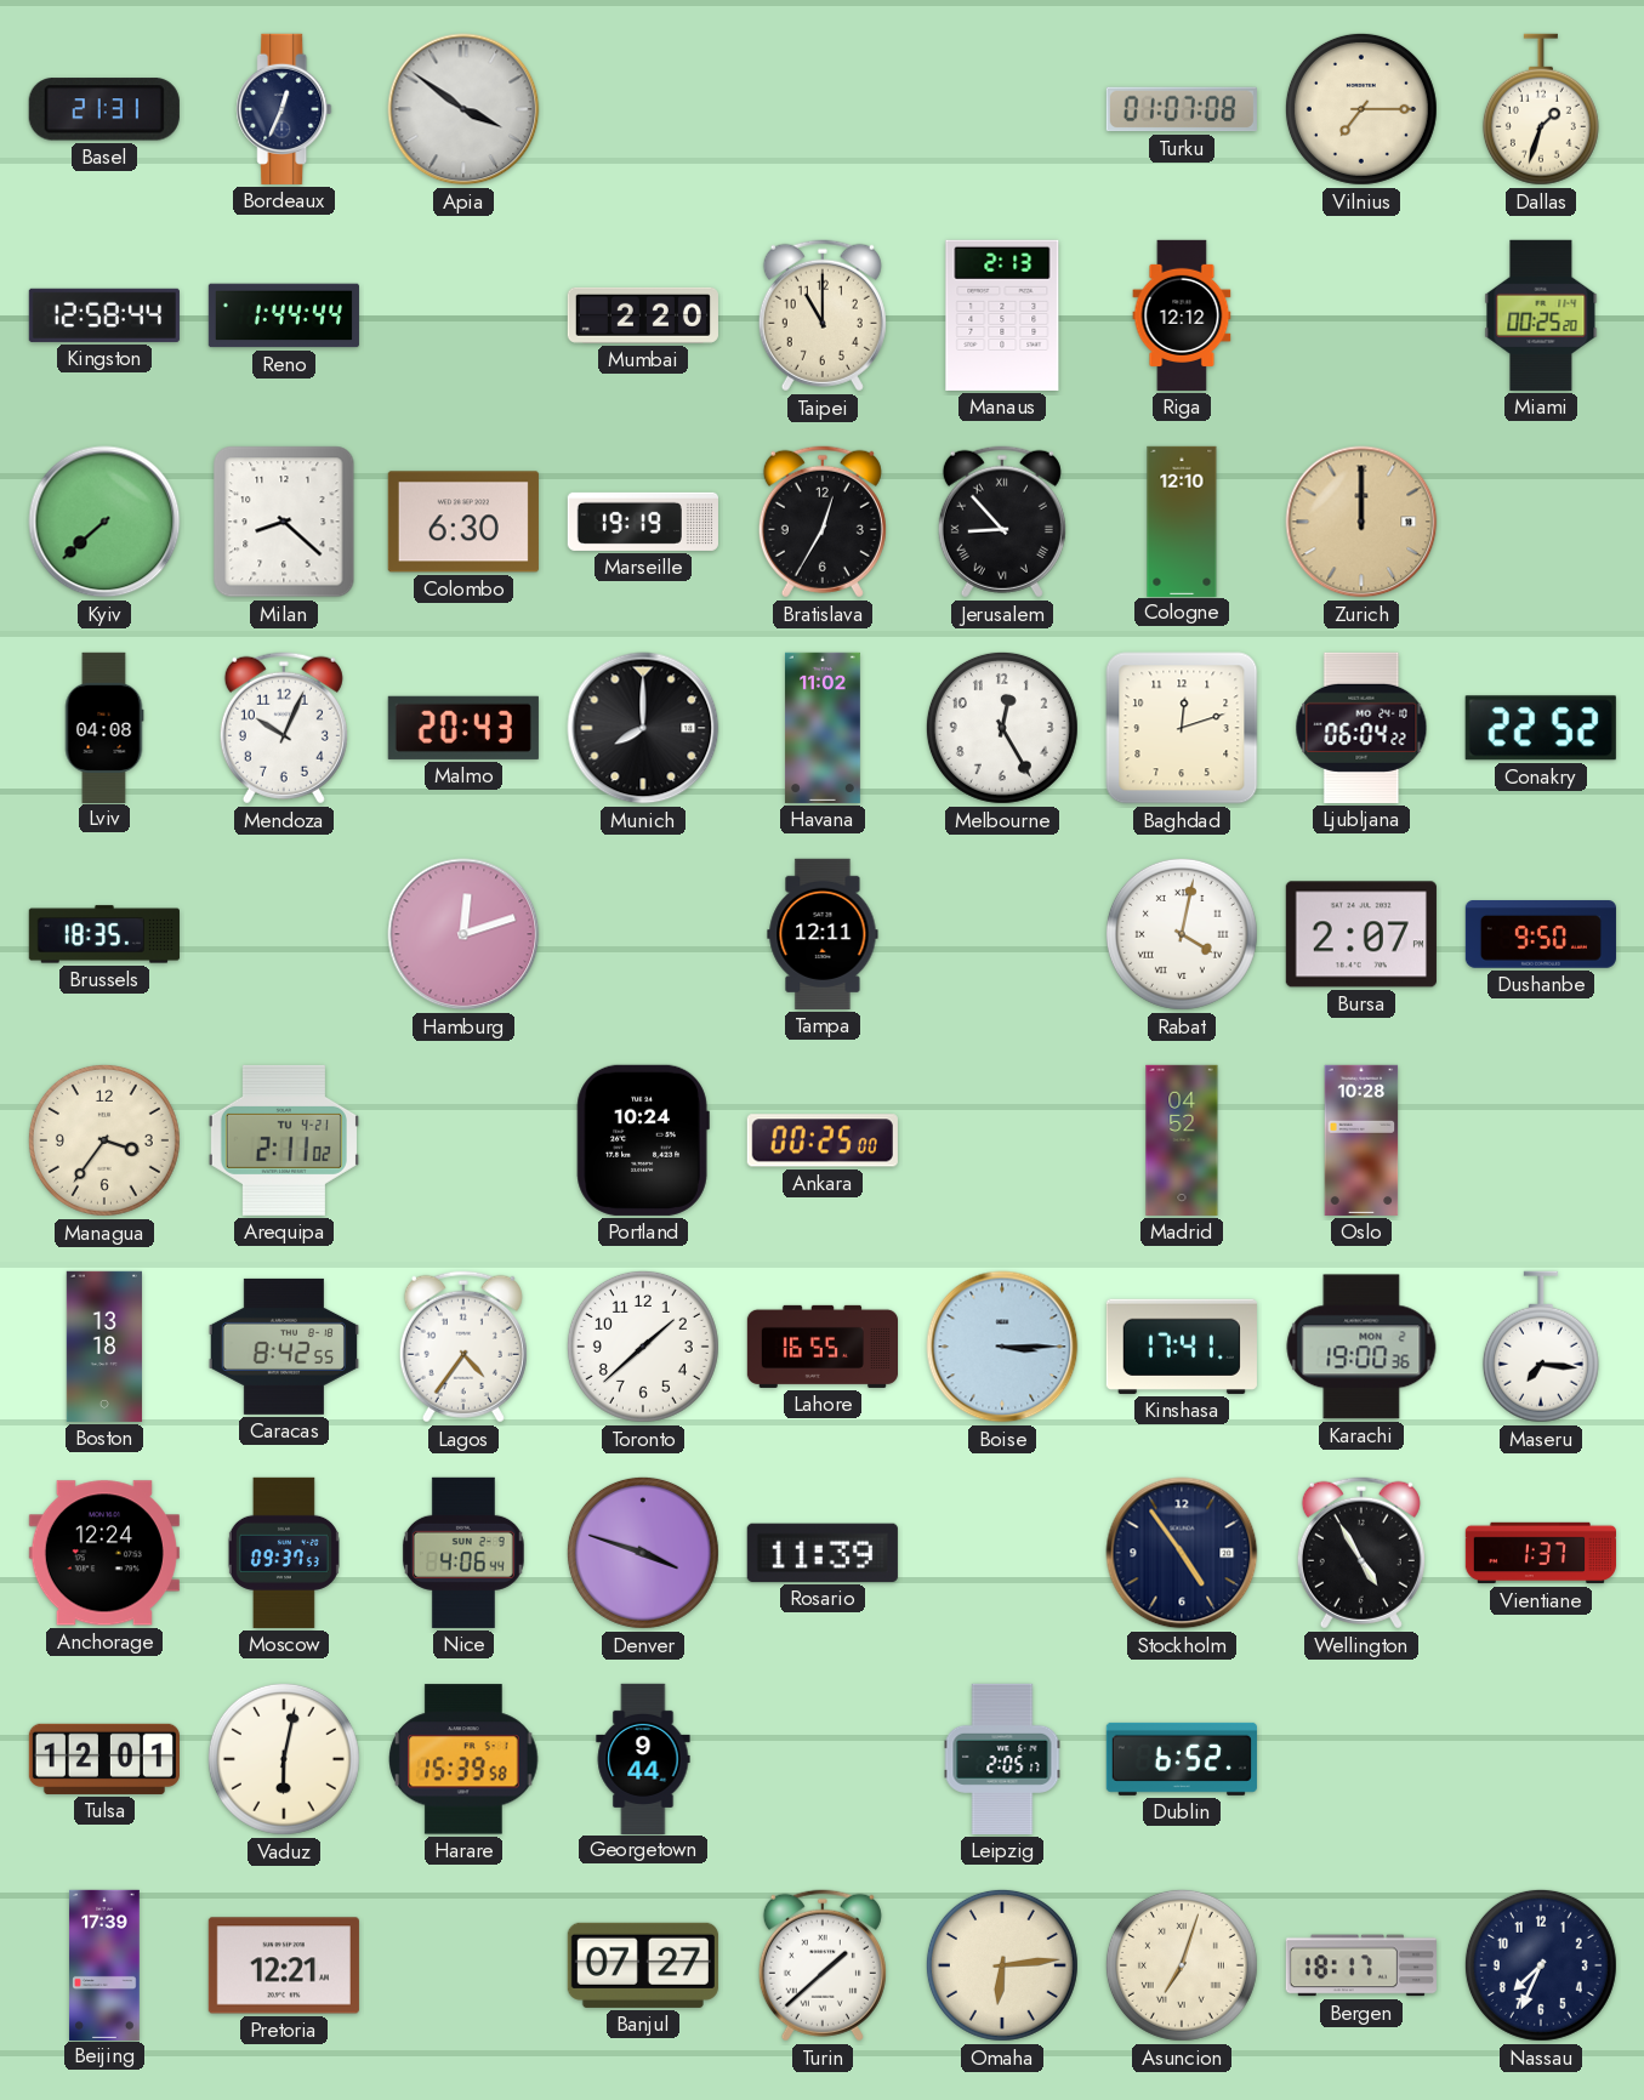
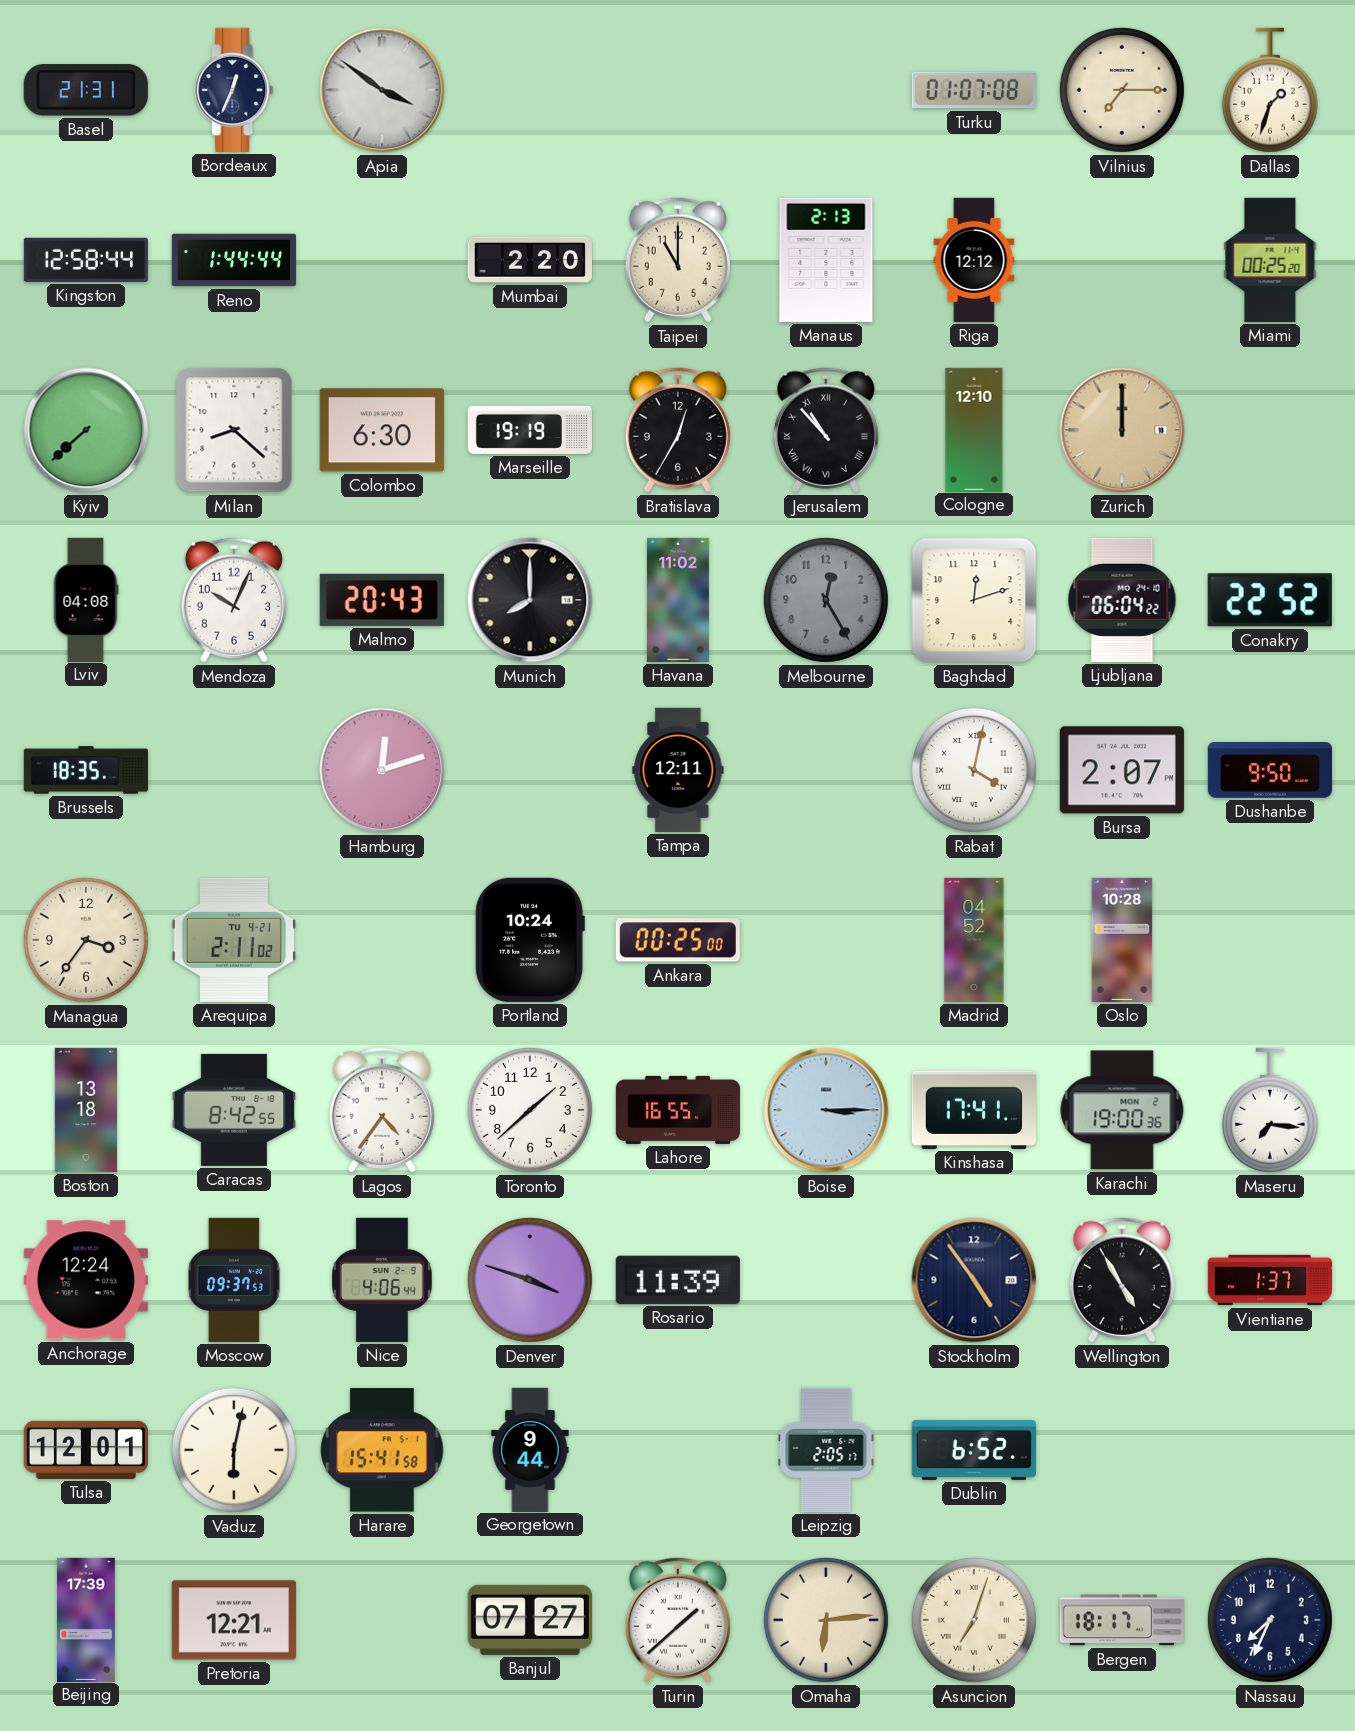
Jerusalem: 8:53 -> 10:53 (826, 430)
Melbourne dial: white -> grey (826, 600)
Harare: 15:39 -> 15:41 (382, 1450)
